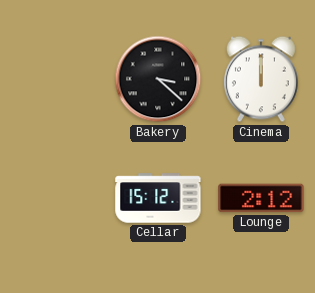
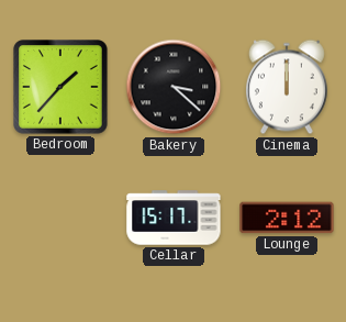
Bedroom: none -> 1:37 (62, 88)
Cellar: 15:12 -> 15:17 (174, 218)
